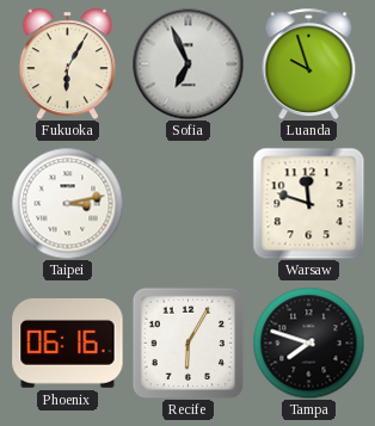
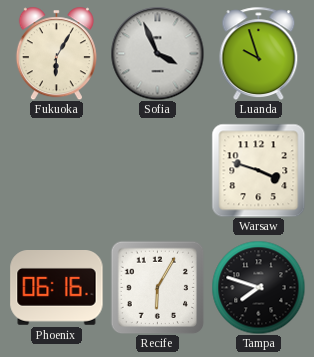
Sofia: 6:56 -> 3:56 (157, 53)
Taipei: 3:13 -> none (67, 203)
Warsaw: 11:48 -> 3:48 (258, 170)
